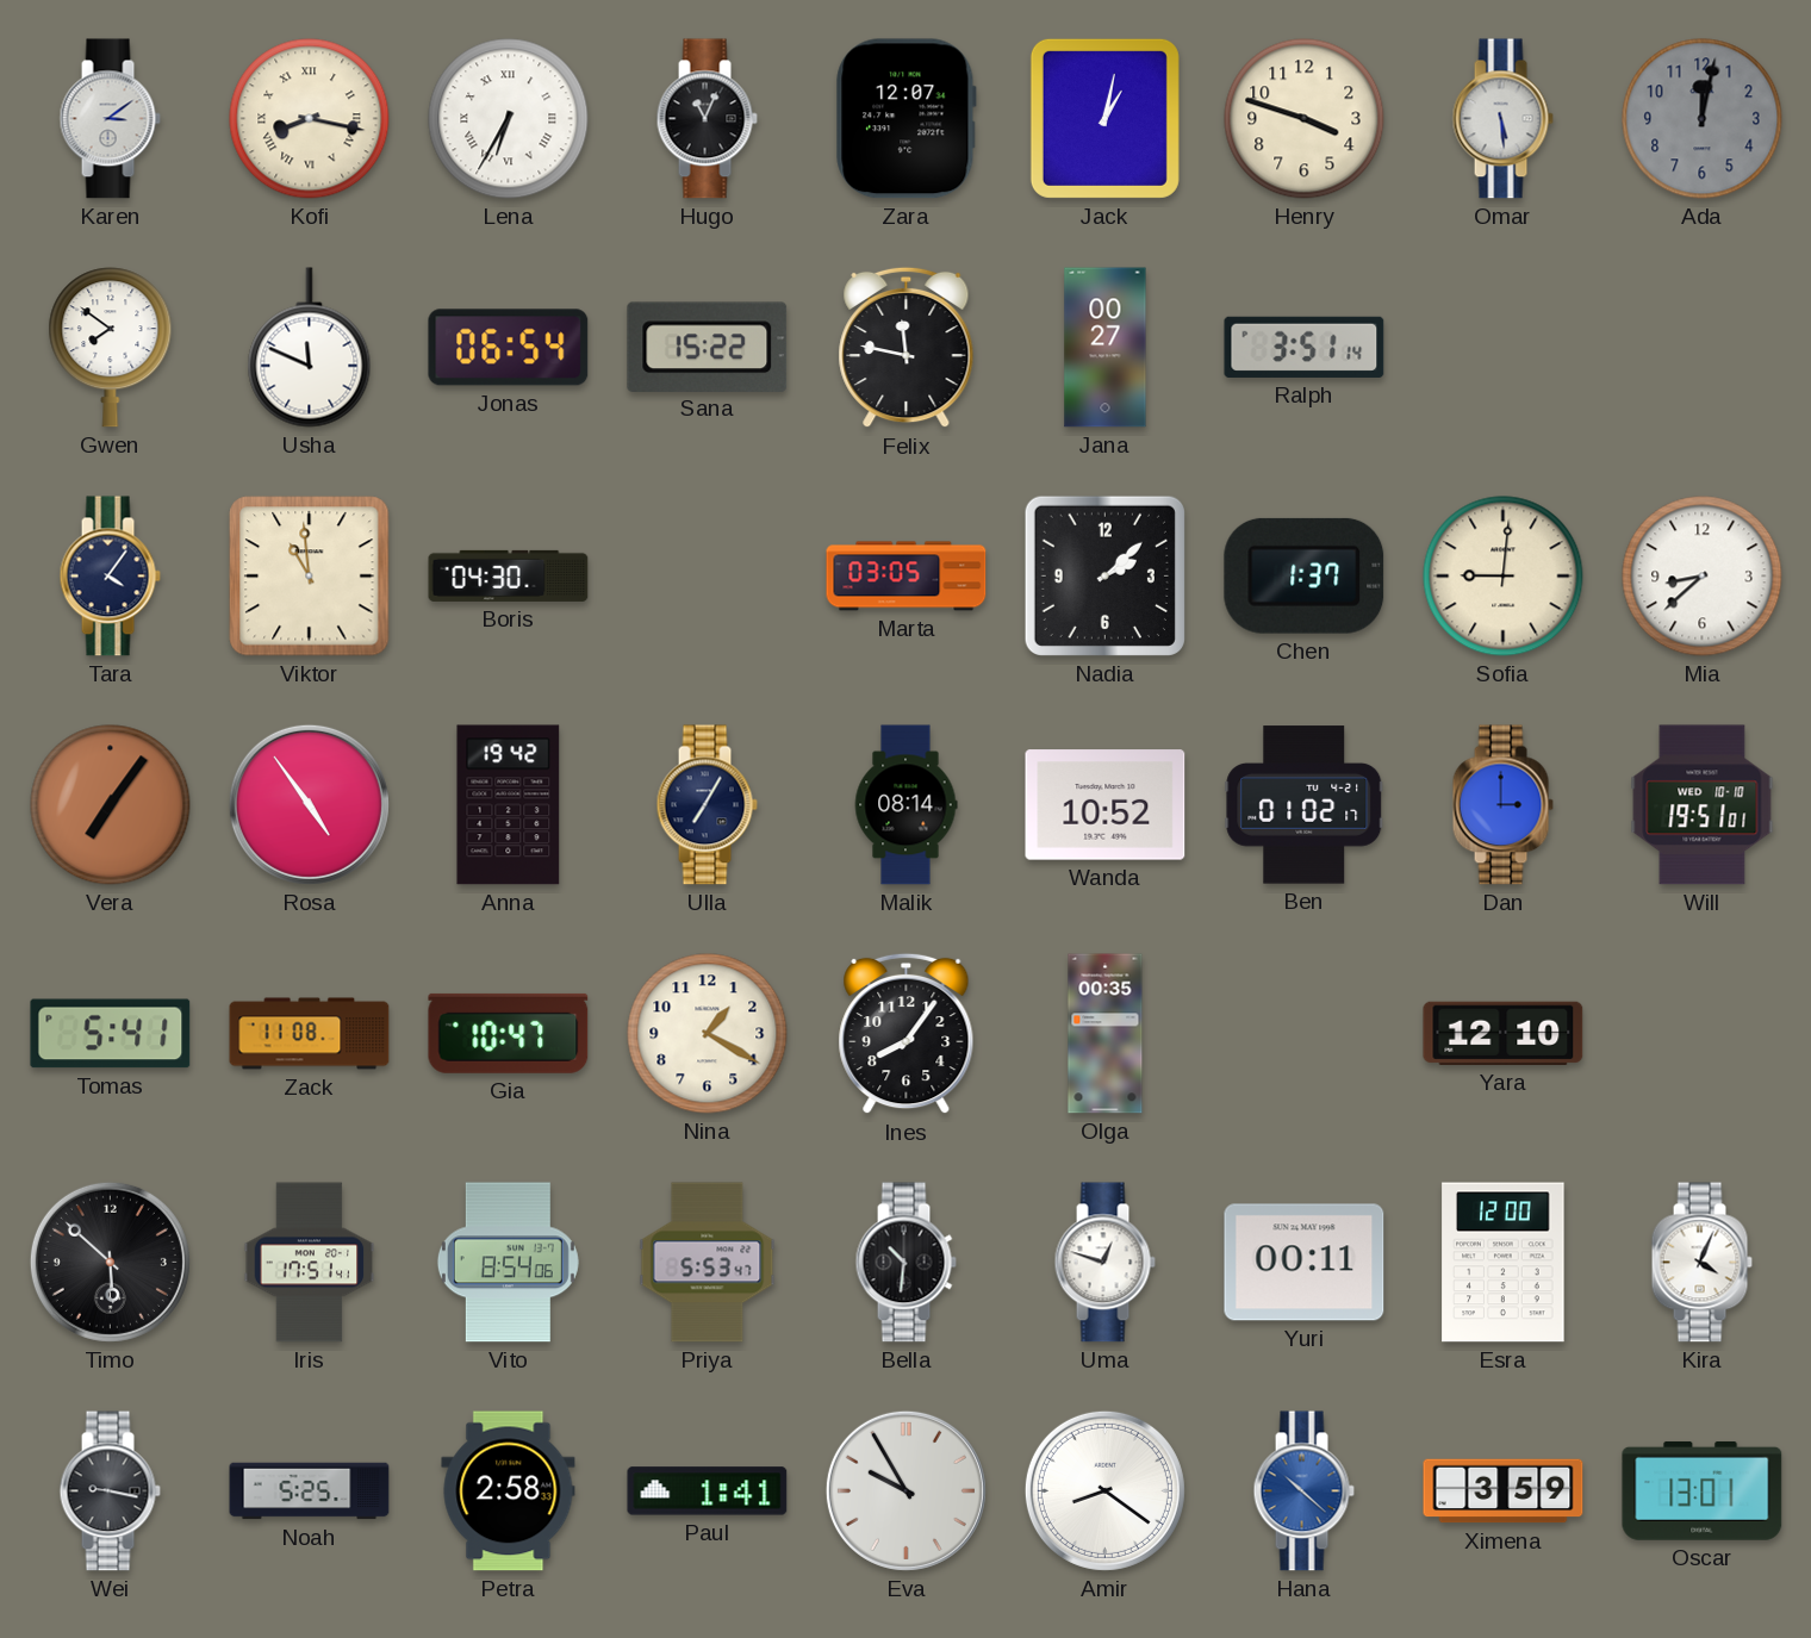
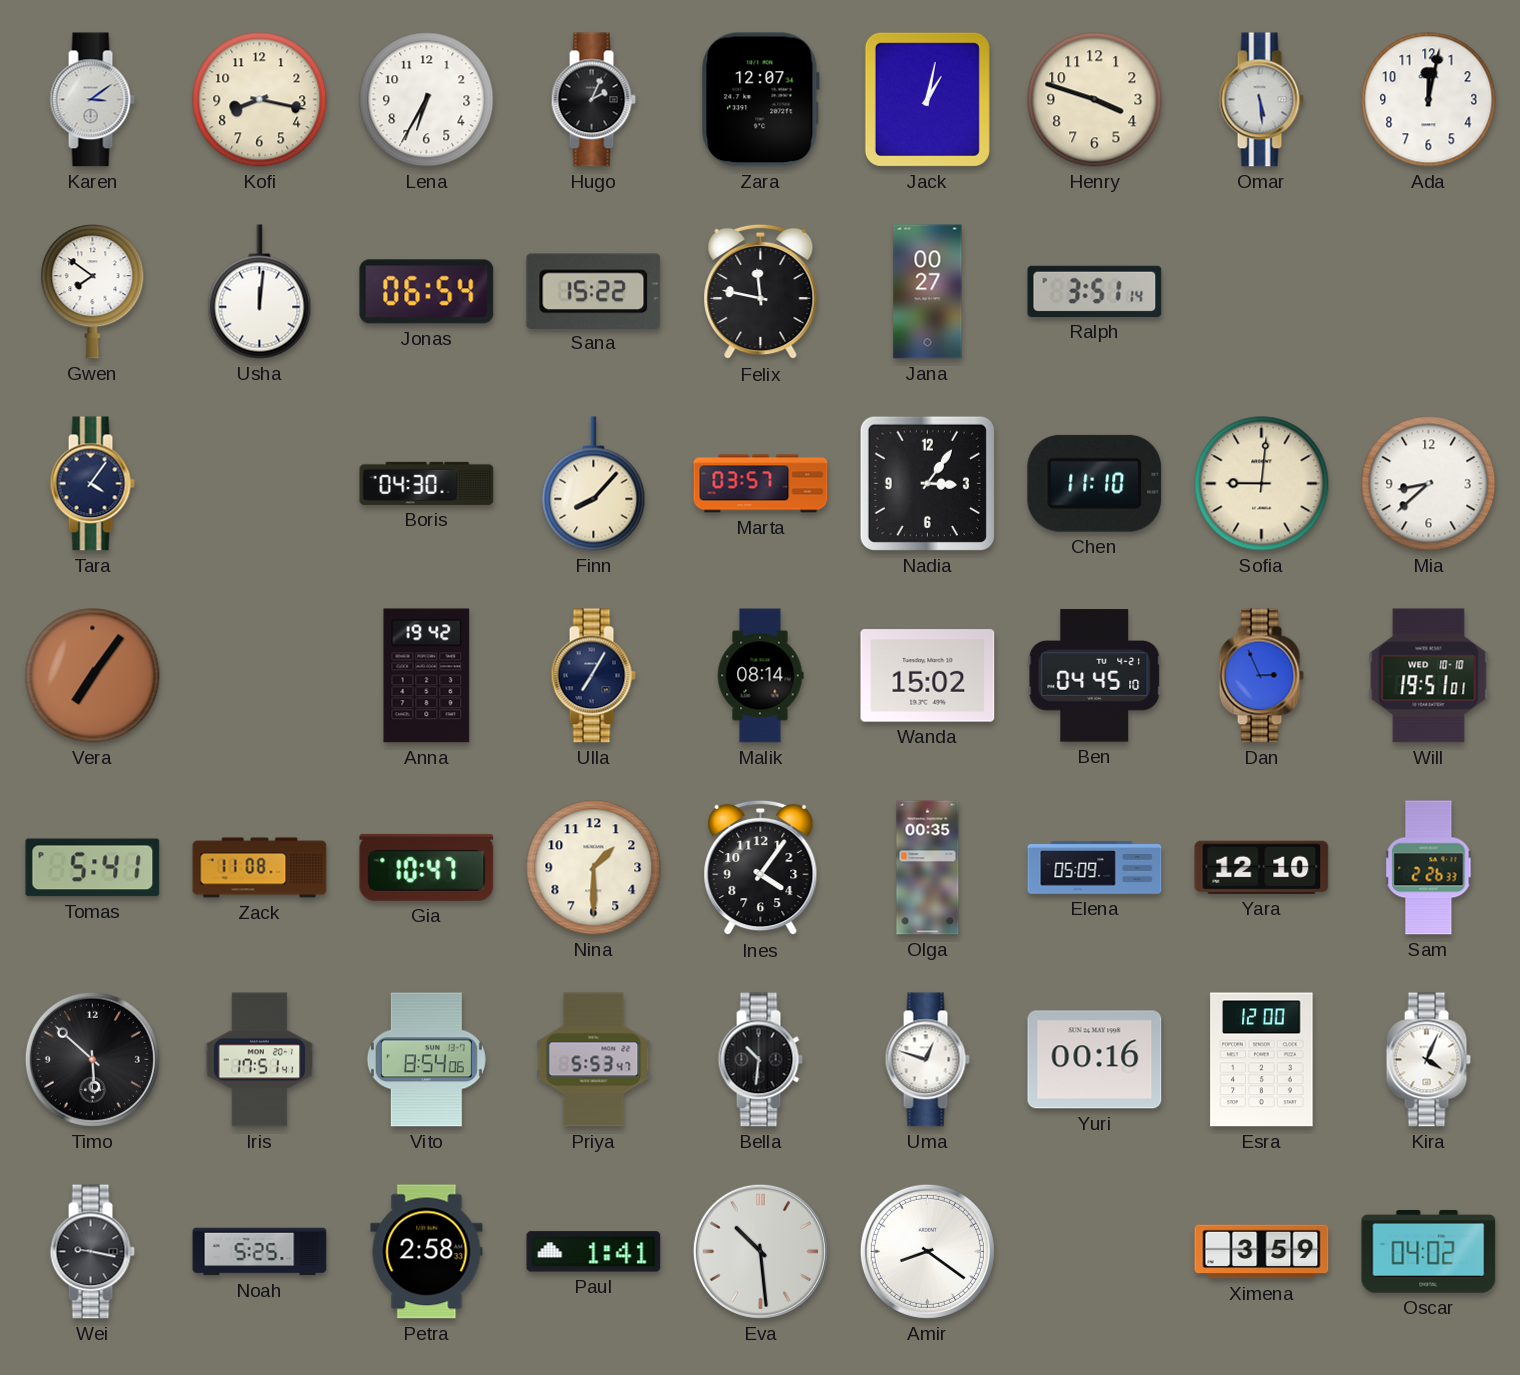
Kofi numerals: Roman -> Arabic (260, 100)
Lena numerals: Roman -> Arabic (427, 100)
Hugo: 11:04 -> 2:04 (593, 100)
Ada dial: grey -> white (1429, 100)
Usha: 11:49 -> 12:01 (260, 292)
Viktor: 10:59 -> none (310, 577)
Finn: none -> 8:07 (594, 484)
Marta: 03:05 -> 03:57 (761, 484)
Nadia: 2:08 -> 3:06 (927, 483)
Chen: 1:37 -> 11:10 (1095, 483)
Rosa: 4:54 -> none (309, 804)
Wanda: 10:52 -> 15:02 (928, 676)
Ben: 01:02 -> 04:45 (1095, 676)
Dan: 3:00 -> 2:56 (1261, 676)
Nina: 1:20 -> 1:30 (594, 868)
Ines: 8:06 -> 4:06 (761, 868)
Elena: none -> 05:09 (1095, 868)
Sam: none -> 2:26 (1429, 868)
Yuri: 00:11 -> 00:16 (1095, 1060)
Eva: 9:55 -> 10:29 (760, 1251)
Hana: 10:22 -> none (1303, 1491)
Oscar: 13:01 -> 04:02 (1429, 1251)
